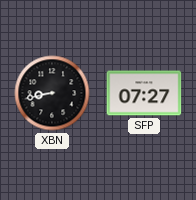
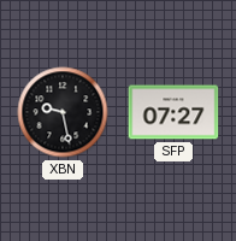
XBN: 8:43 -> 9:28 (63, 112)
